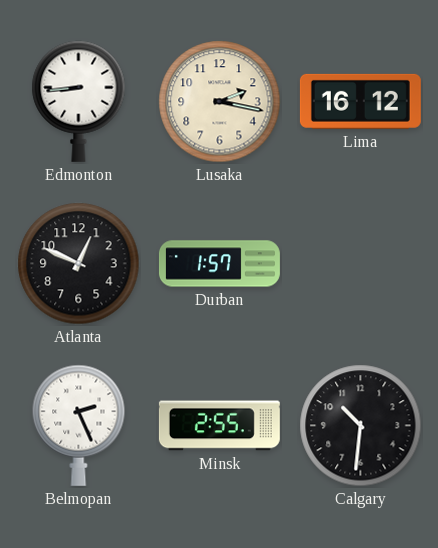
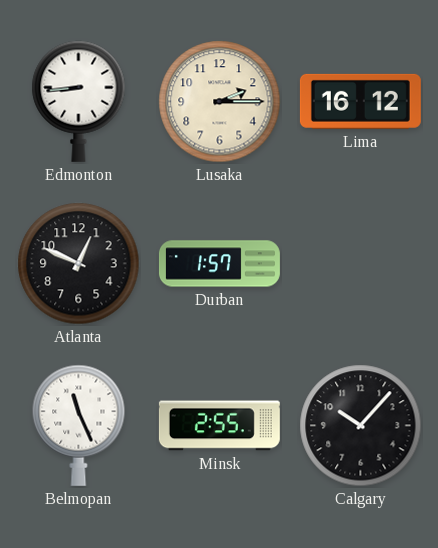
Lusaka: 2:17 -> 2:15 (220, 102)
Belmopan: 2:26 -> 11:26 (79, 425)
Calgary: 10:31 -> 10:07 (361, 426)
